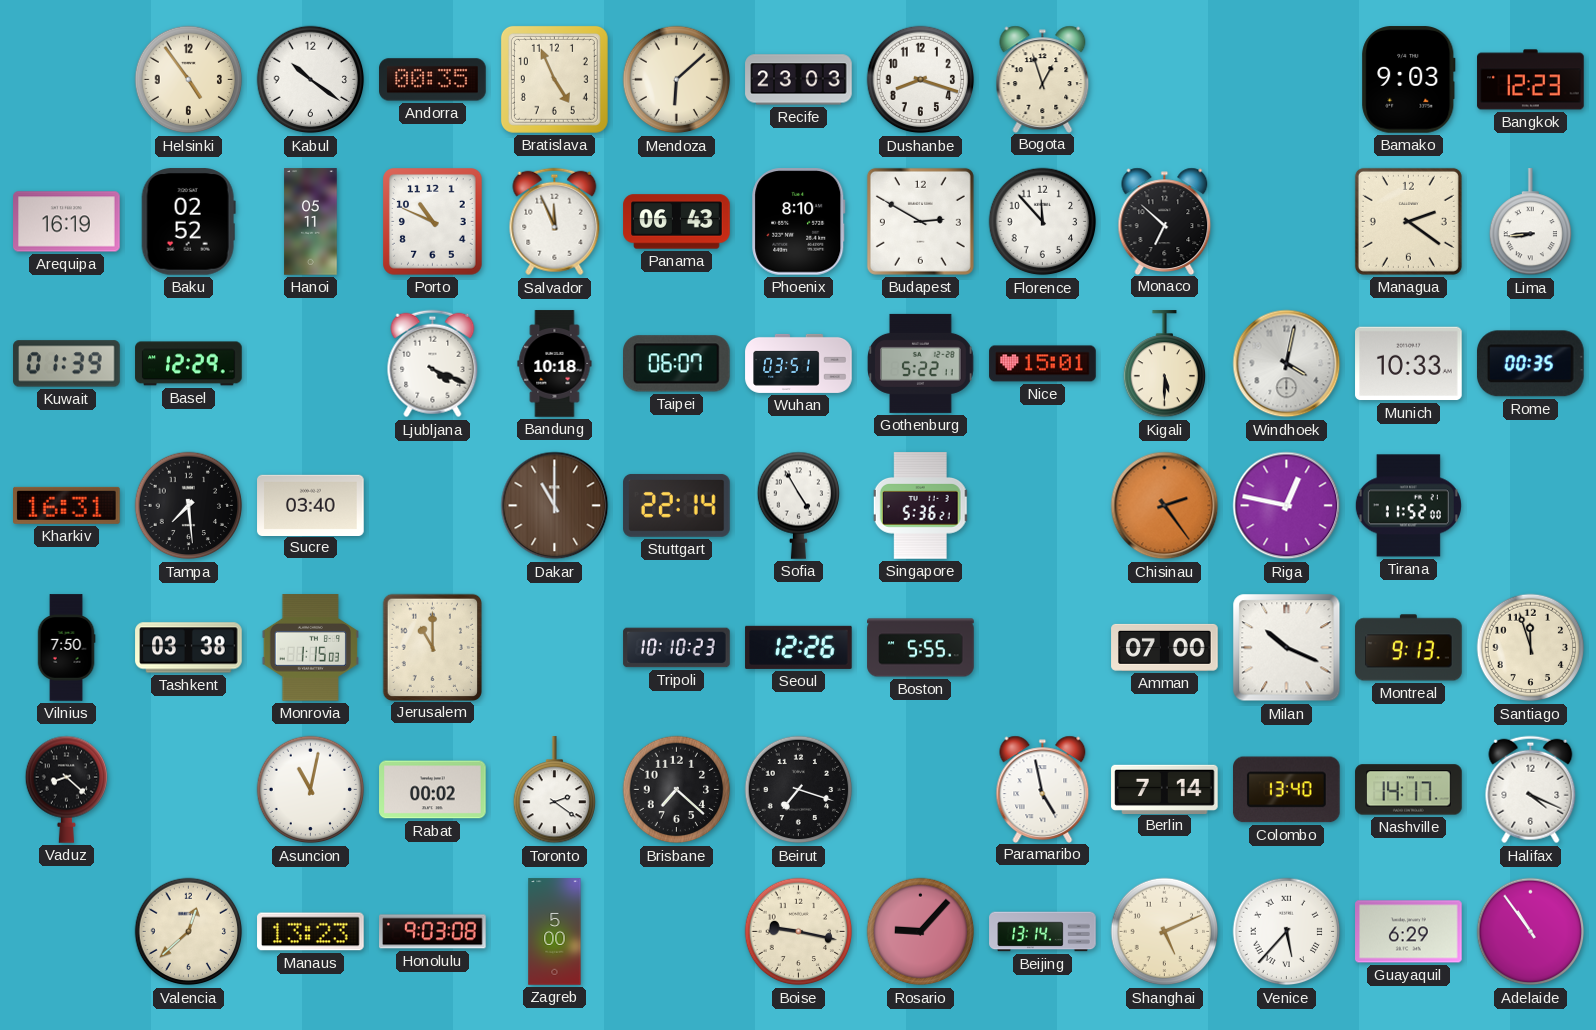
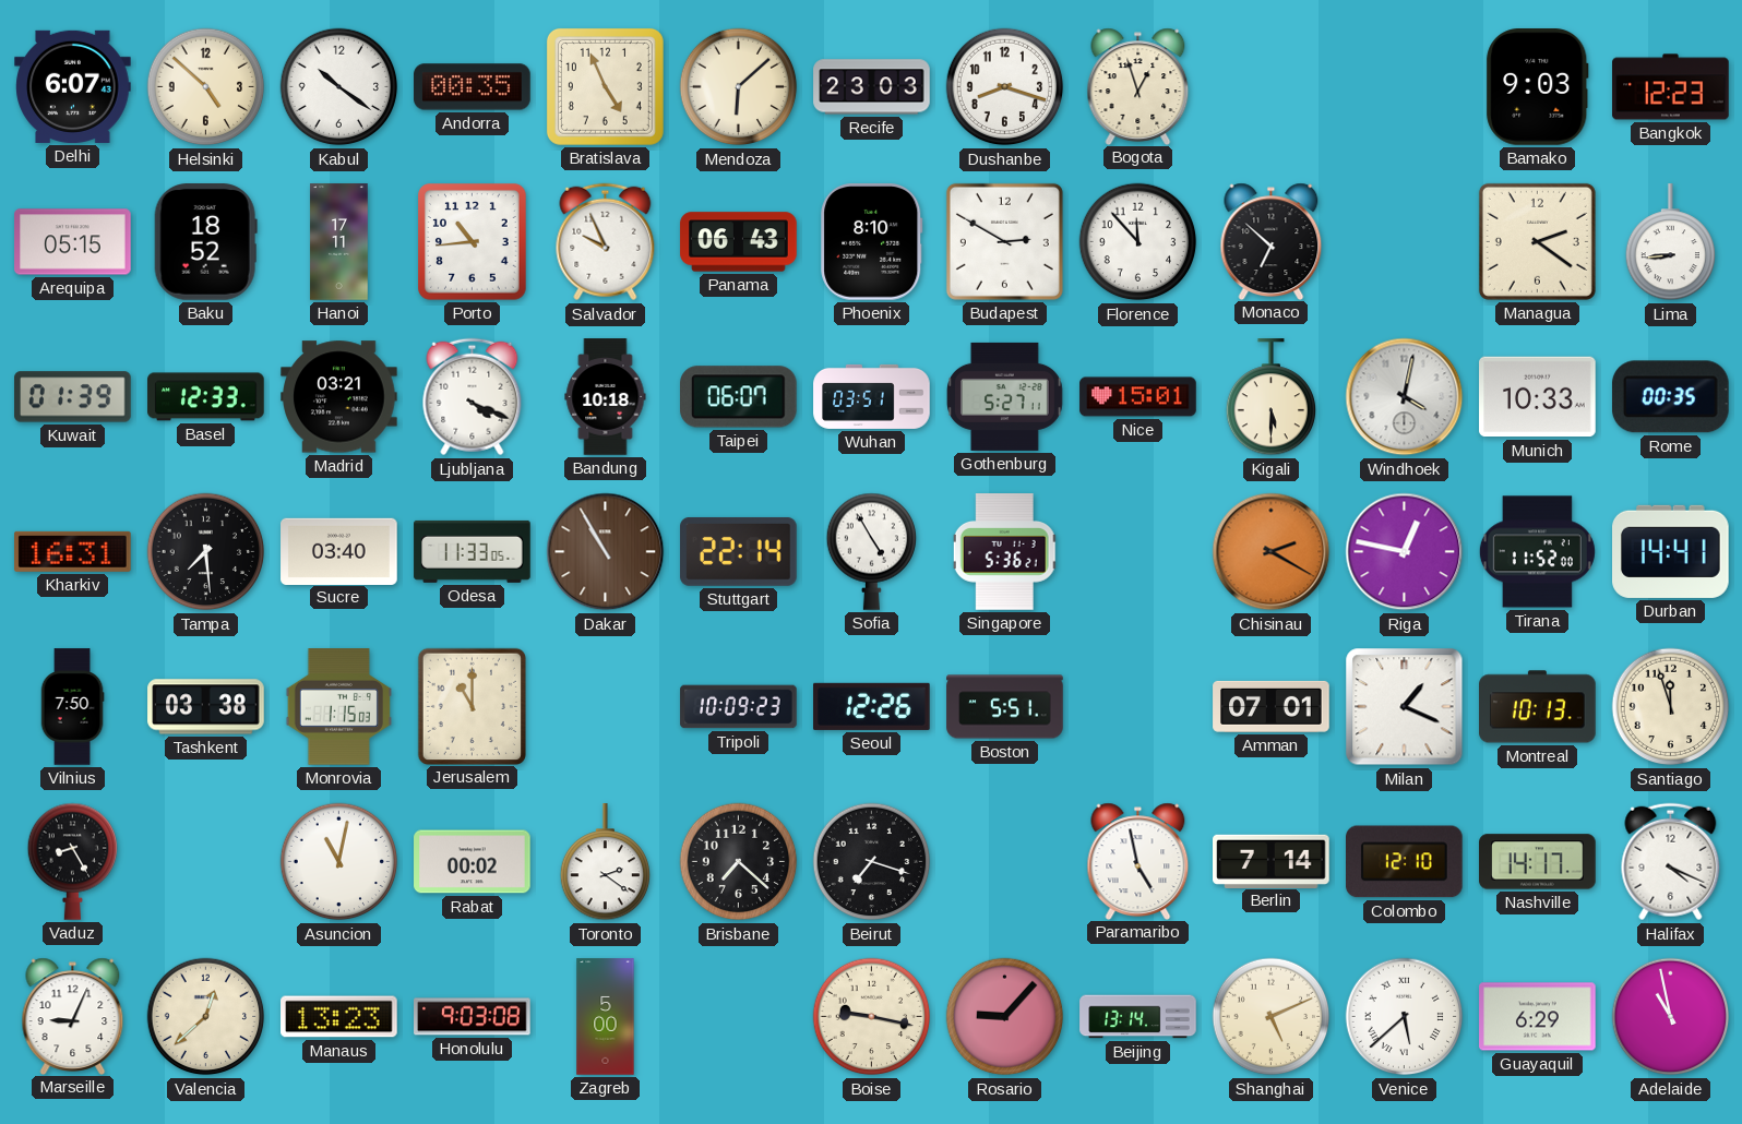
Delhi: none -> 6:07 (73, 86)
Helsinki: 4:54 -> 4:52 (206, 87)
Arequipa: 16:19 -> 05:15 (73, 242)
Baku: 02:52 -> 18:52 (205, 242)
Hanoi: 05:11 -> 17:11 (339, 242)
Porto: 10:49 -> 10:44 (473, 242)
Salvador: 11:56 -> 9:56 (606, 242)
Basel: 12:29 -> 12:33 (206, 397)
Madrid: none -> 03:21 (339, 397)
Gothenburg: 5:22 -> 5:27 (1005, 396)
Odesa: none -> 11:33 (473, 551)
Dakar: 11:00 -> 10:55 (606, 552)
Chisinau: 2:24 -> 2:20 (1272, 552)
Durban: none -> 14:41 (1671, 551)
Tripoli: 10:10 -> 10:09 (739, 707)
Boston: 5:55 -> 5:51 (1005, 707)
Amman: 07:00 -> 07:01 (1272, 706)
Milan: 10:19 -> 1:19 (1405, 707)
Montreal: 9:13 -> 10:13 (1538, 707)
Vaduz: 8:22 -> 8:25 (72, 861)
Colombo: 13:40 -> 12:10 (1405, 862)
Marseille: none -> 9:04 (73, 1016)
Venice: 5:37 -> 5:38 (1405, 1017)
Adelaide: 10:54 -> 10:58 (1671, 1017)
